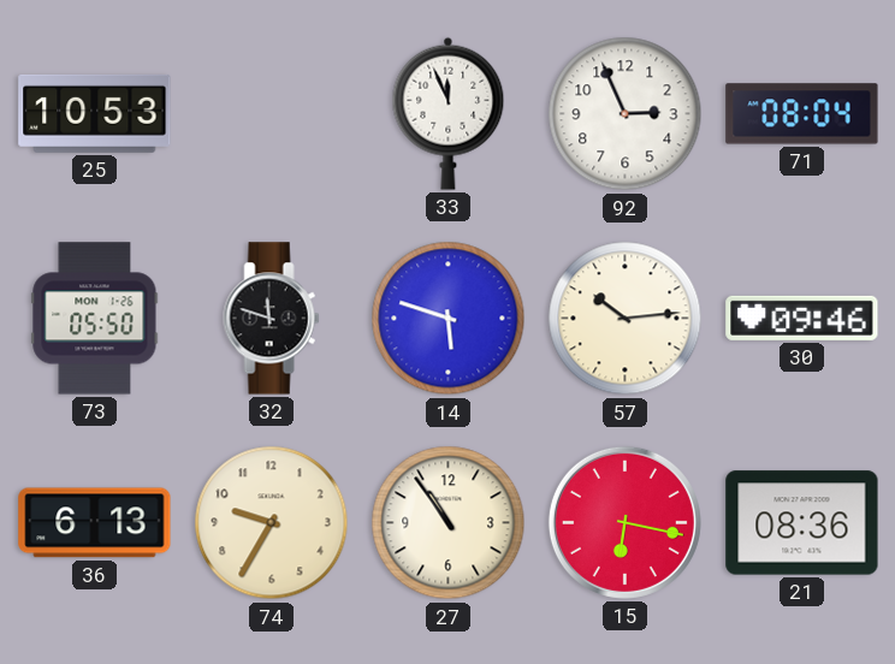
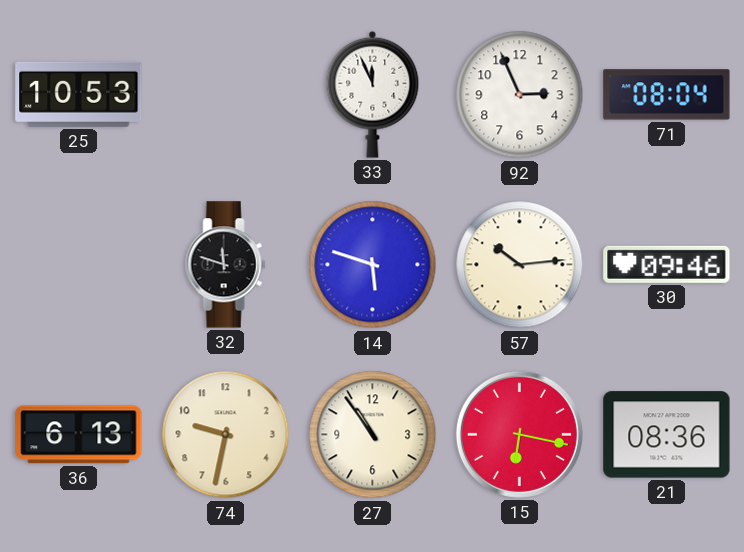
73: 05:50 -> none (95, 319)
74: 9:35 -> 9:32 (226, 435)
